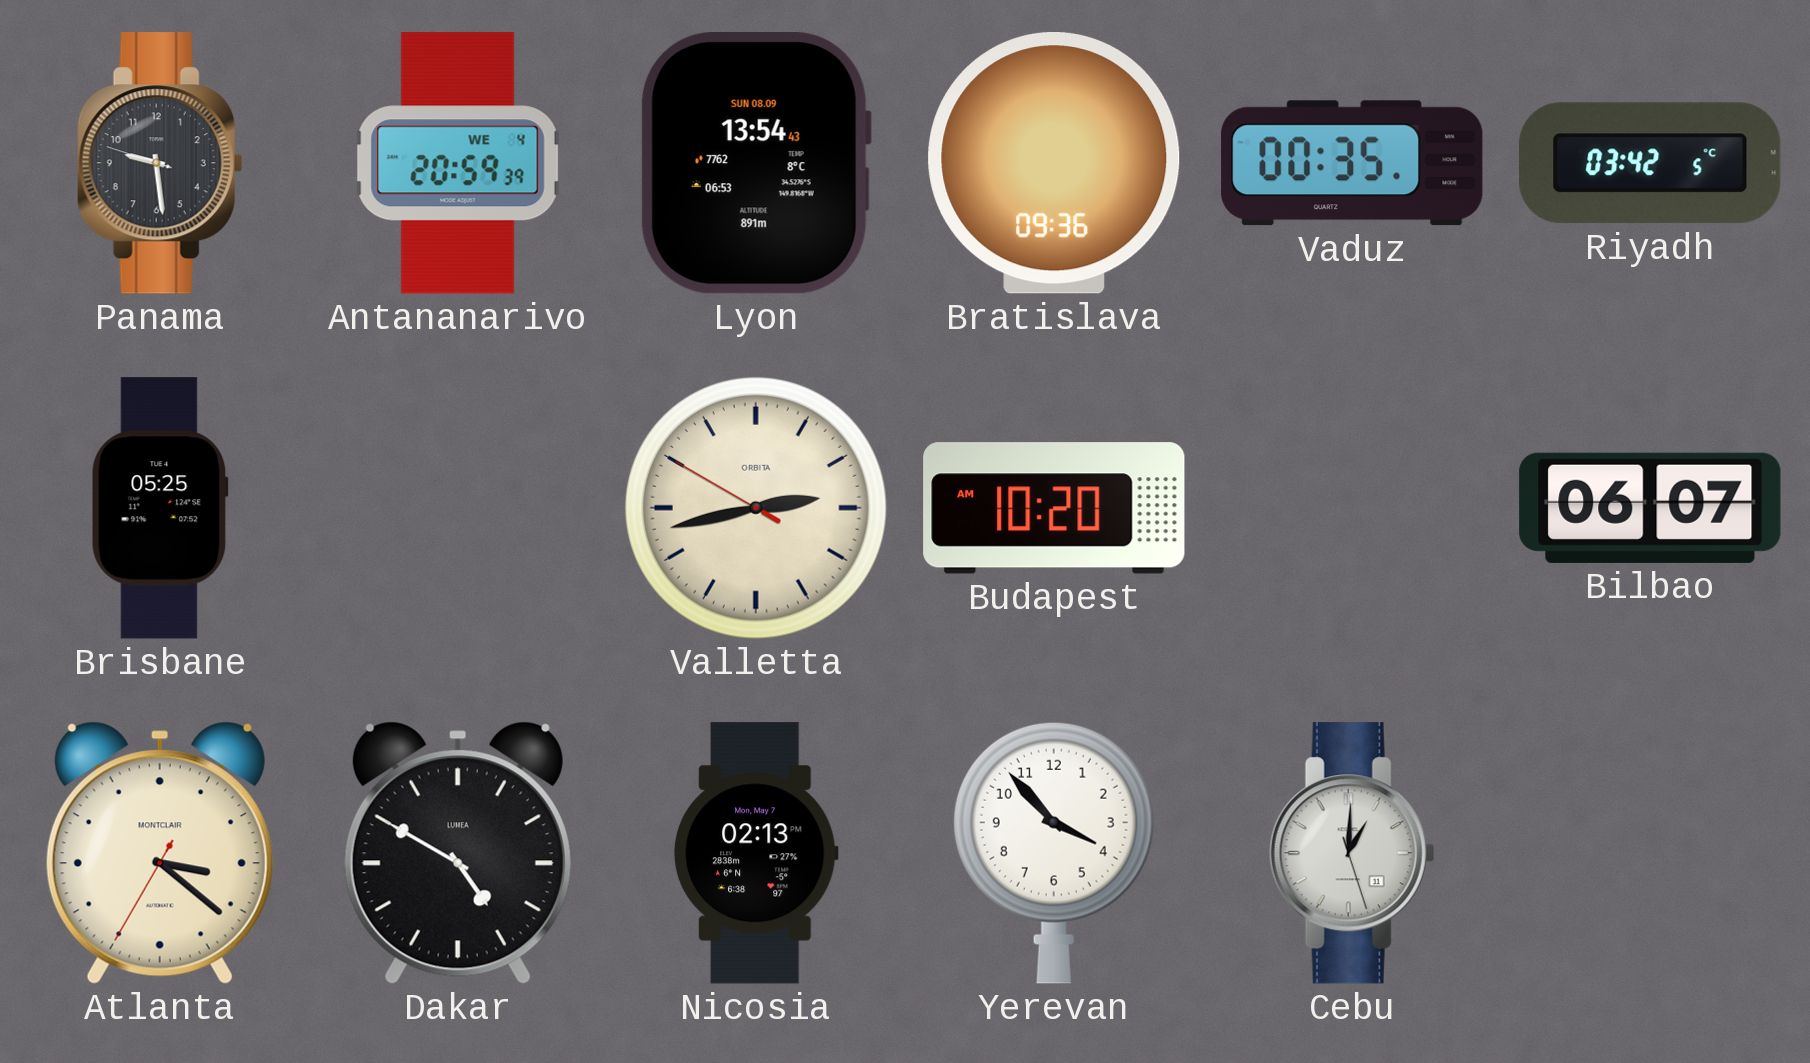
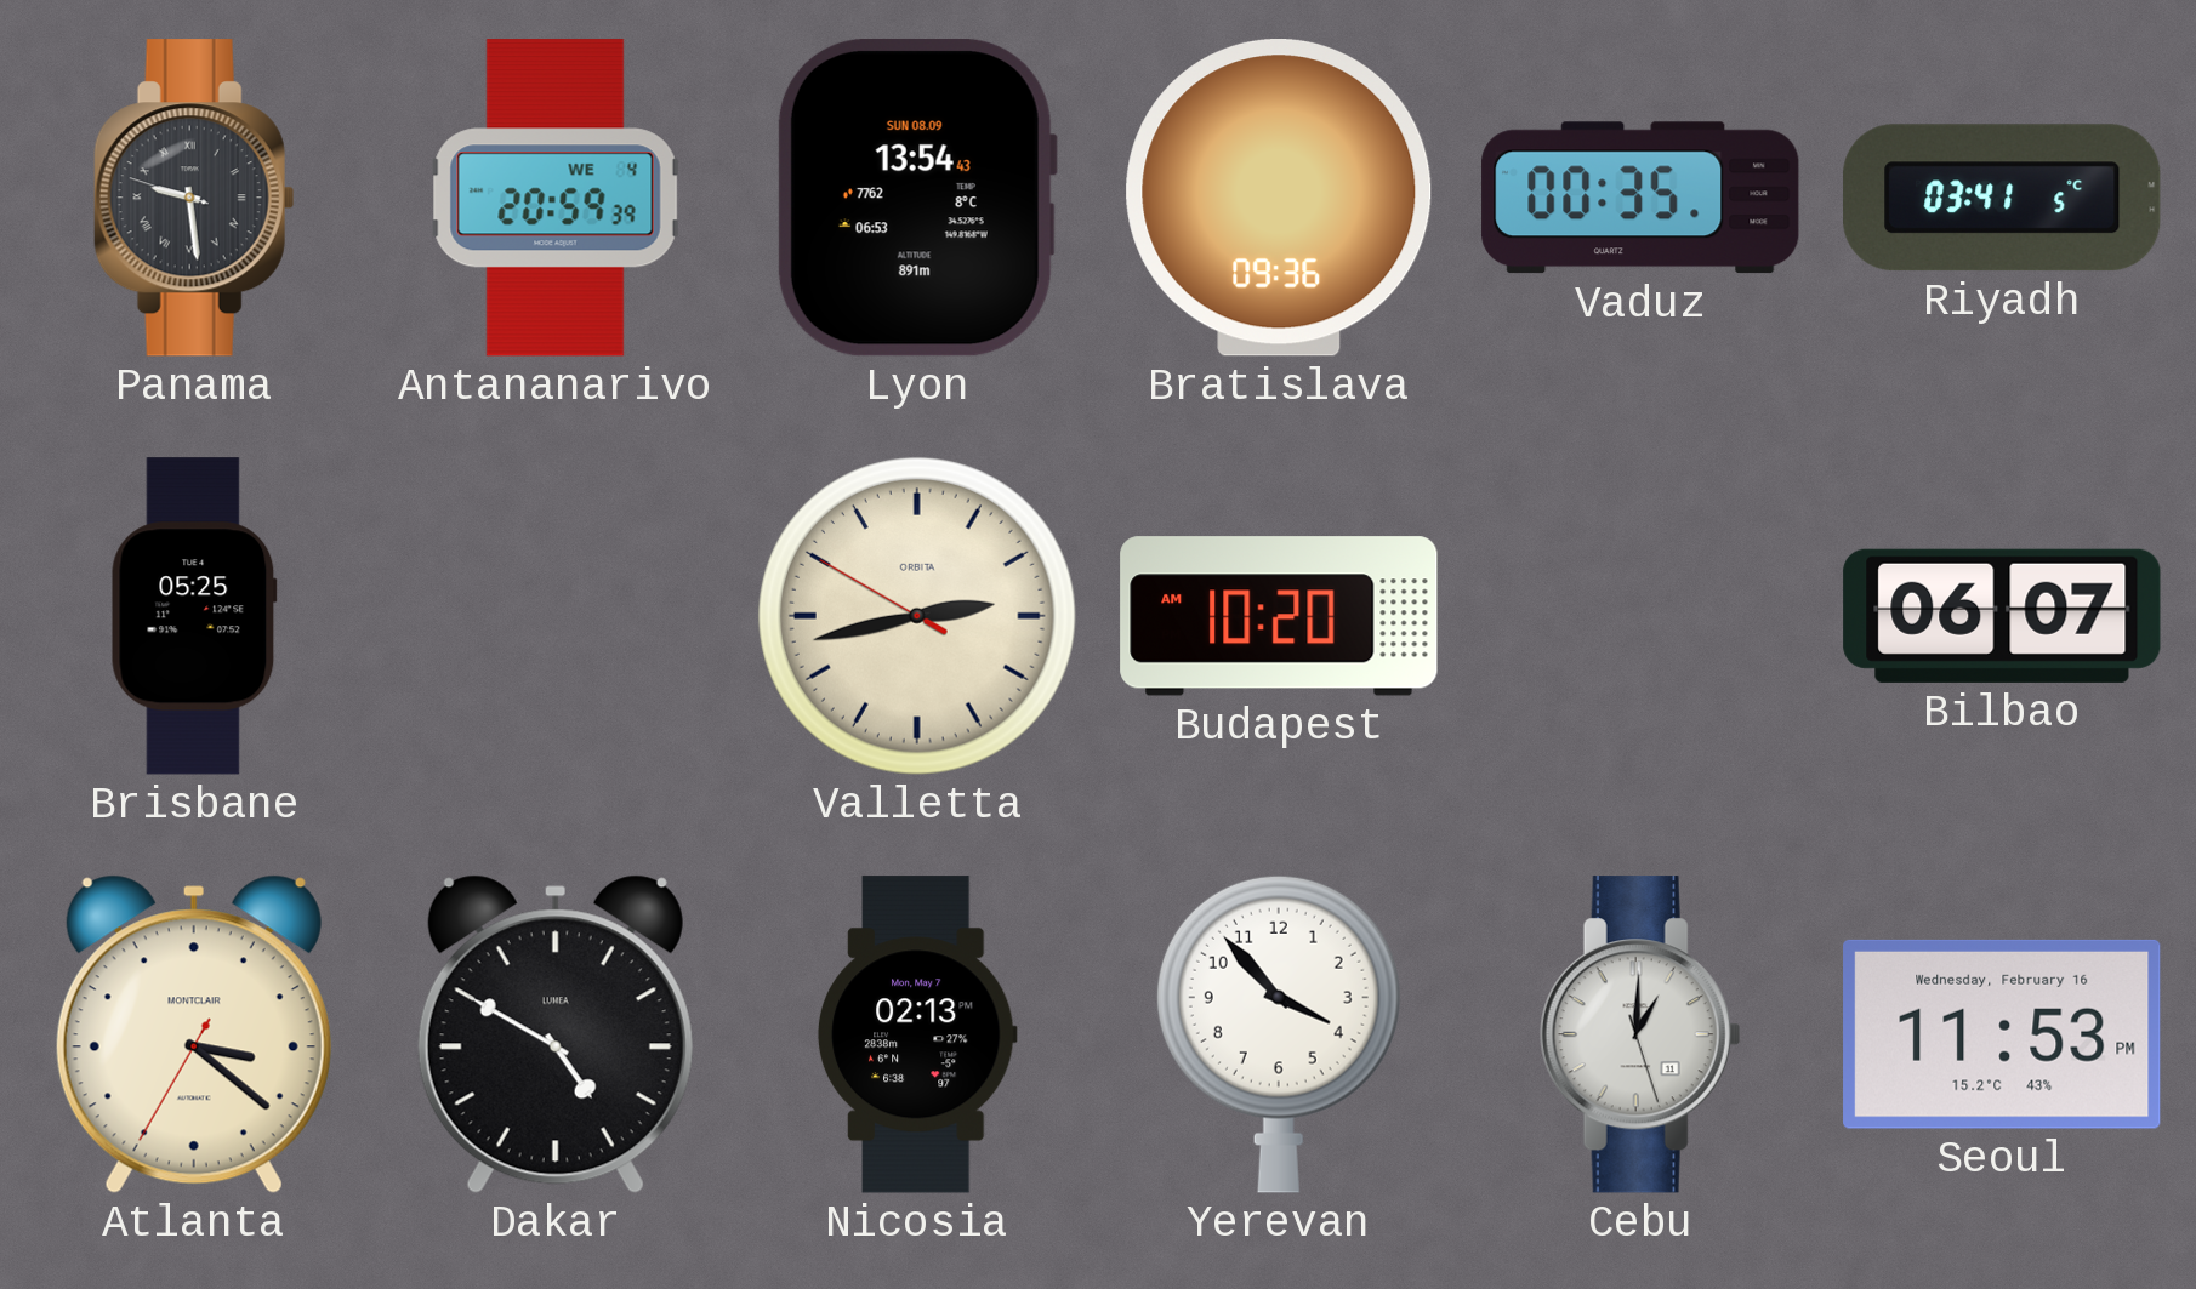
Panama numerals: Arabic -> Roman (194, 198)
Riyadh: 03:42 -> 03:41 (2002, 198)
Seoul: none -> 11:53 (2002, 1034)
